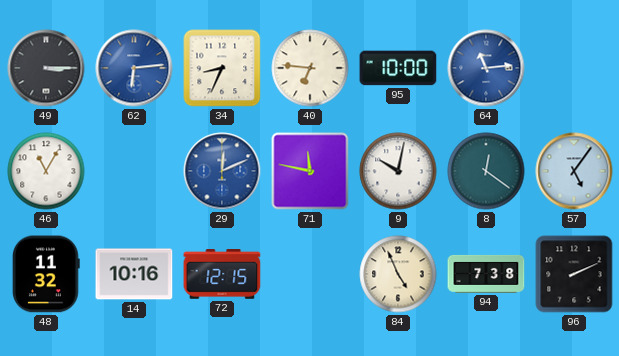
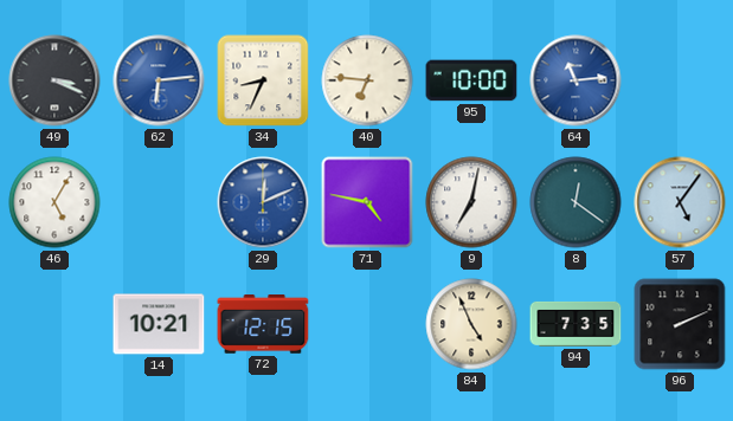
49: 3:15 -> 3:19 (54, 80)
46: 11:05 -> 5:05 (54, 202)
71: 11:47 -> 4:47 (367, 202)
9: 10:02 -> 7:02 (471, 202)
48: 11:32 -> none (47, 274)
14: 10:16 -> 10:21 (159, 324)
94: 7:38 -> 7:35 (576, 324)
